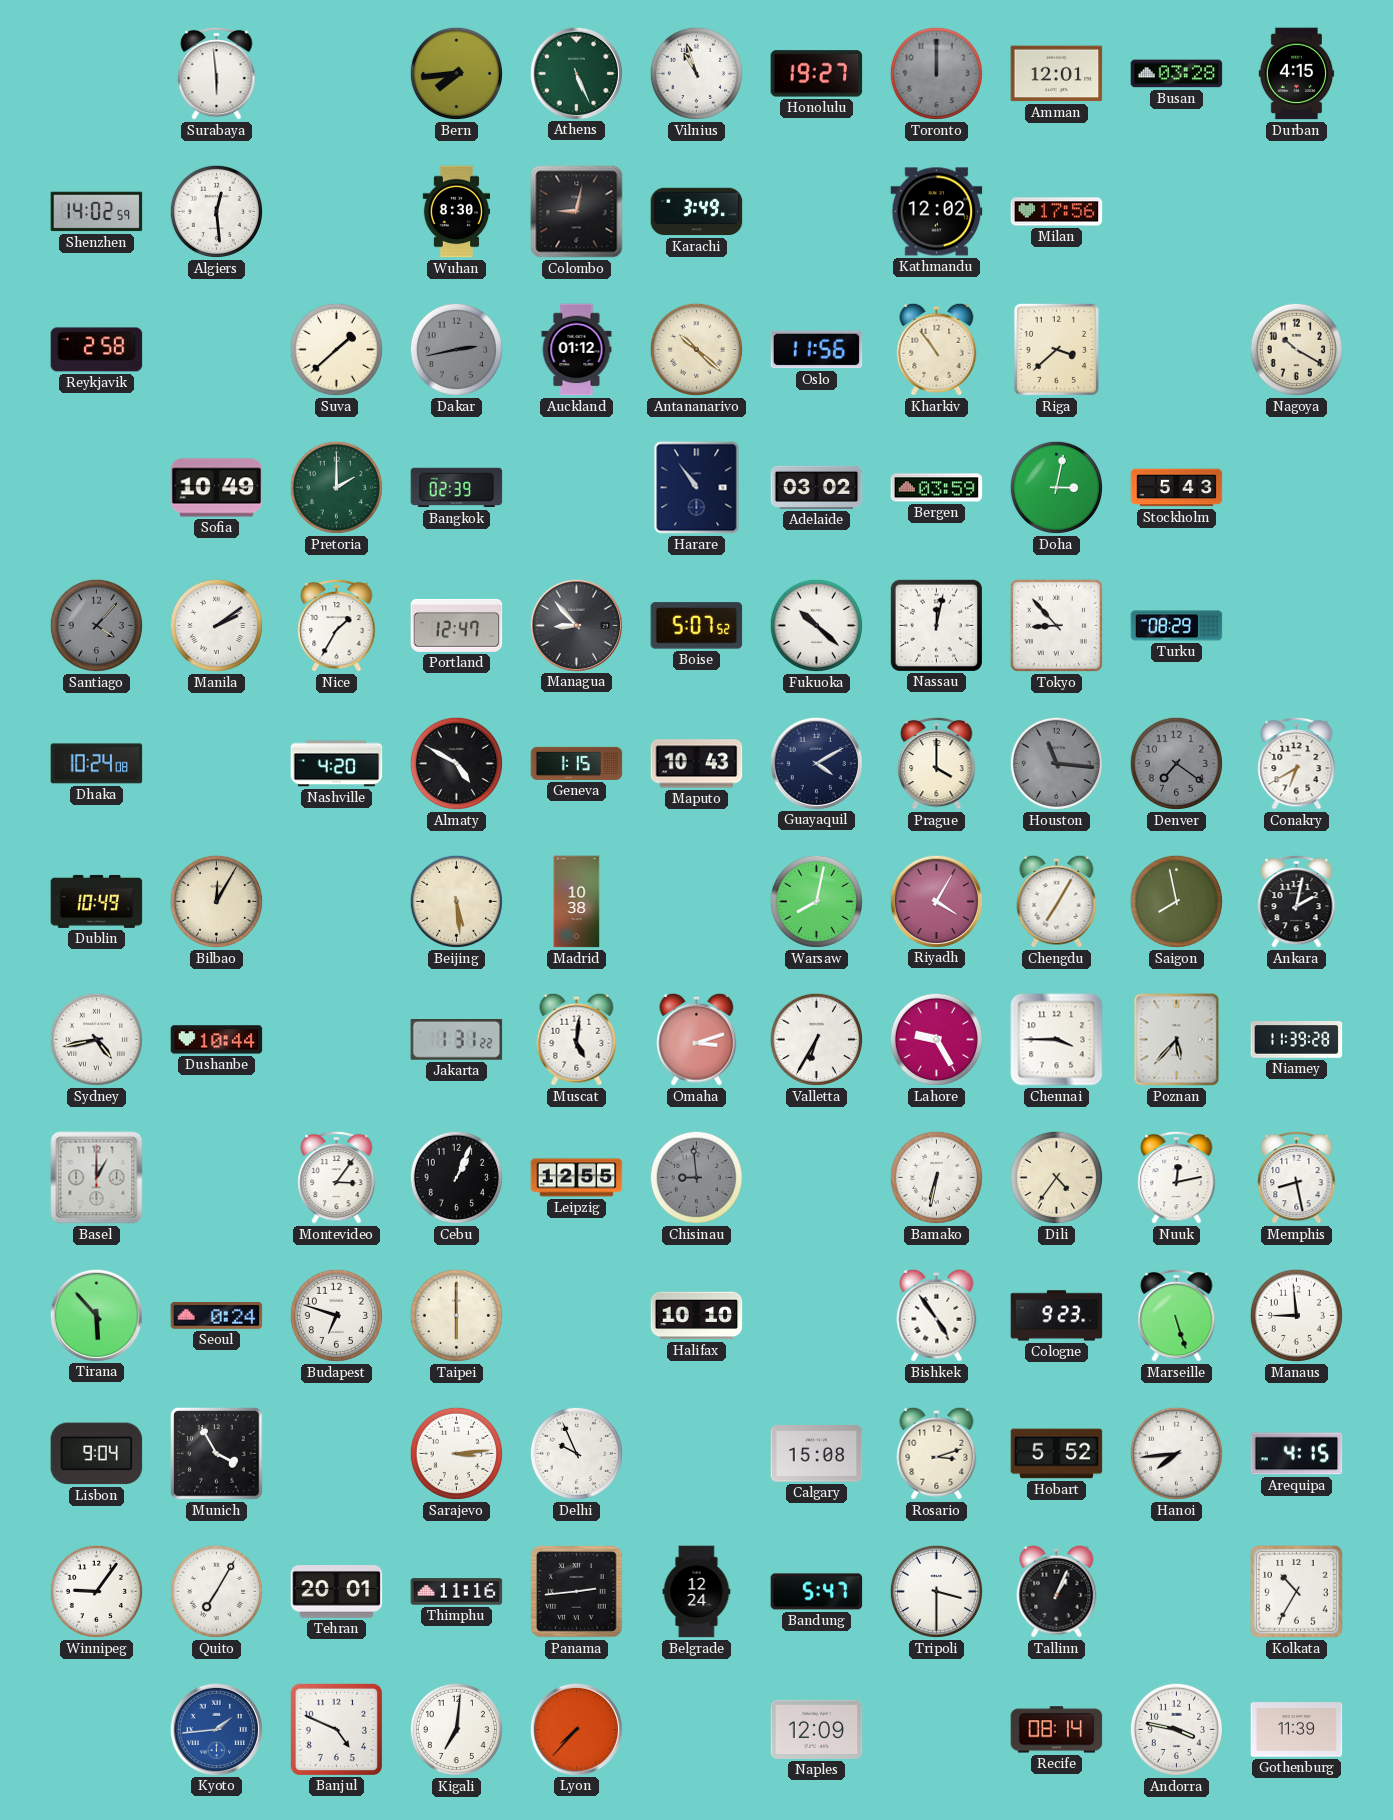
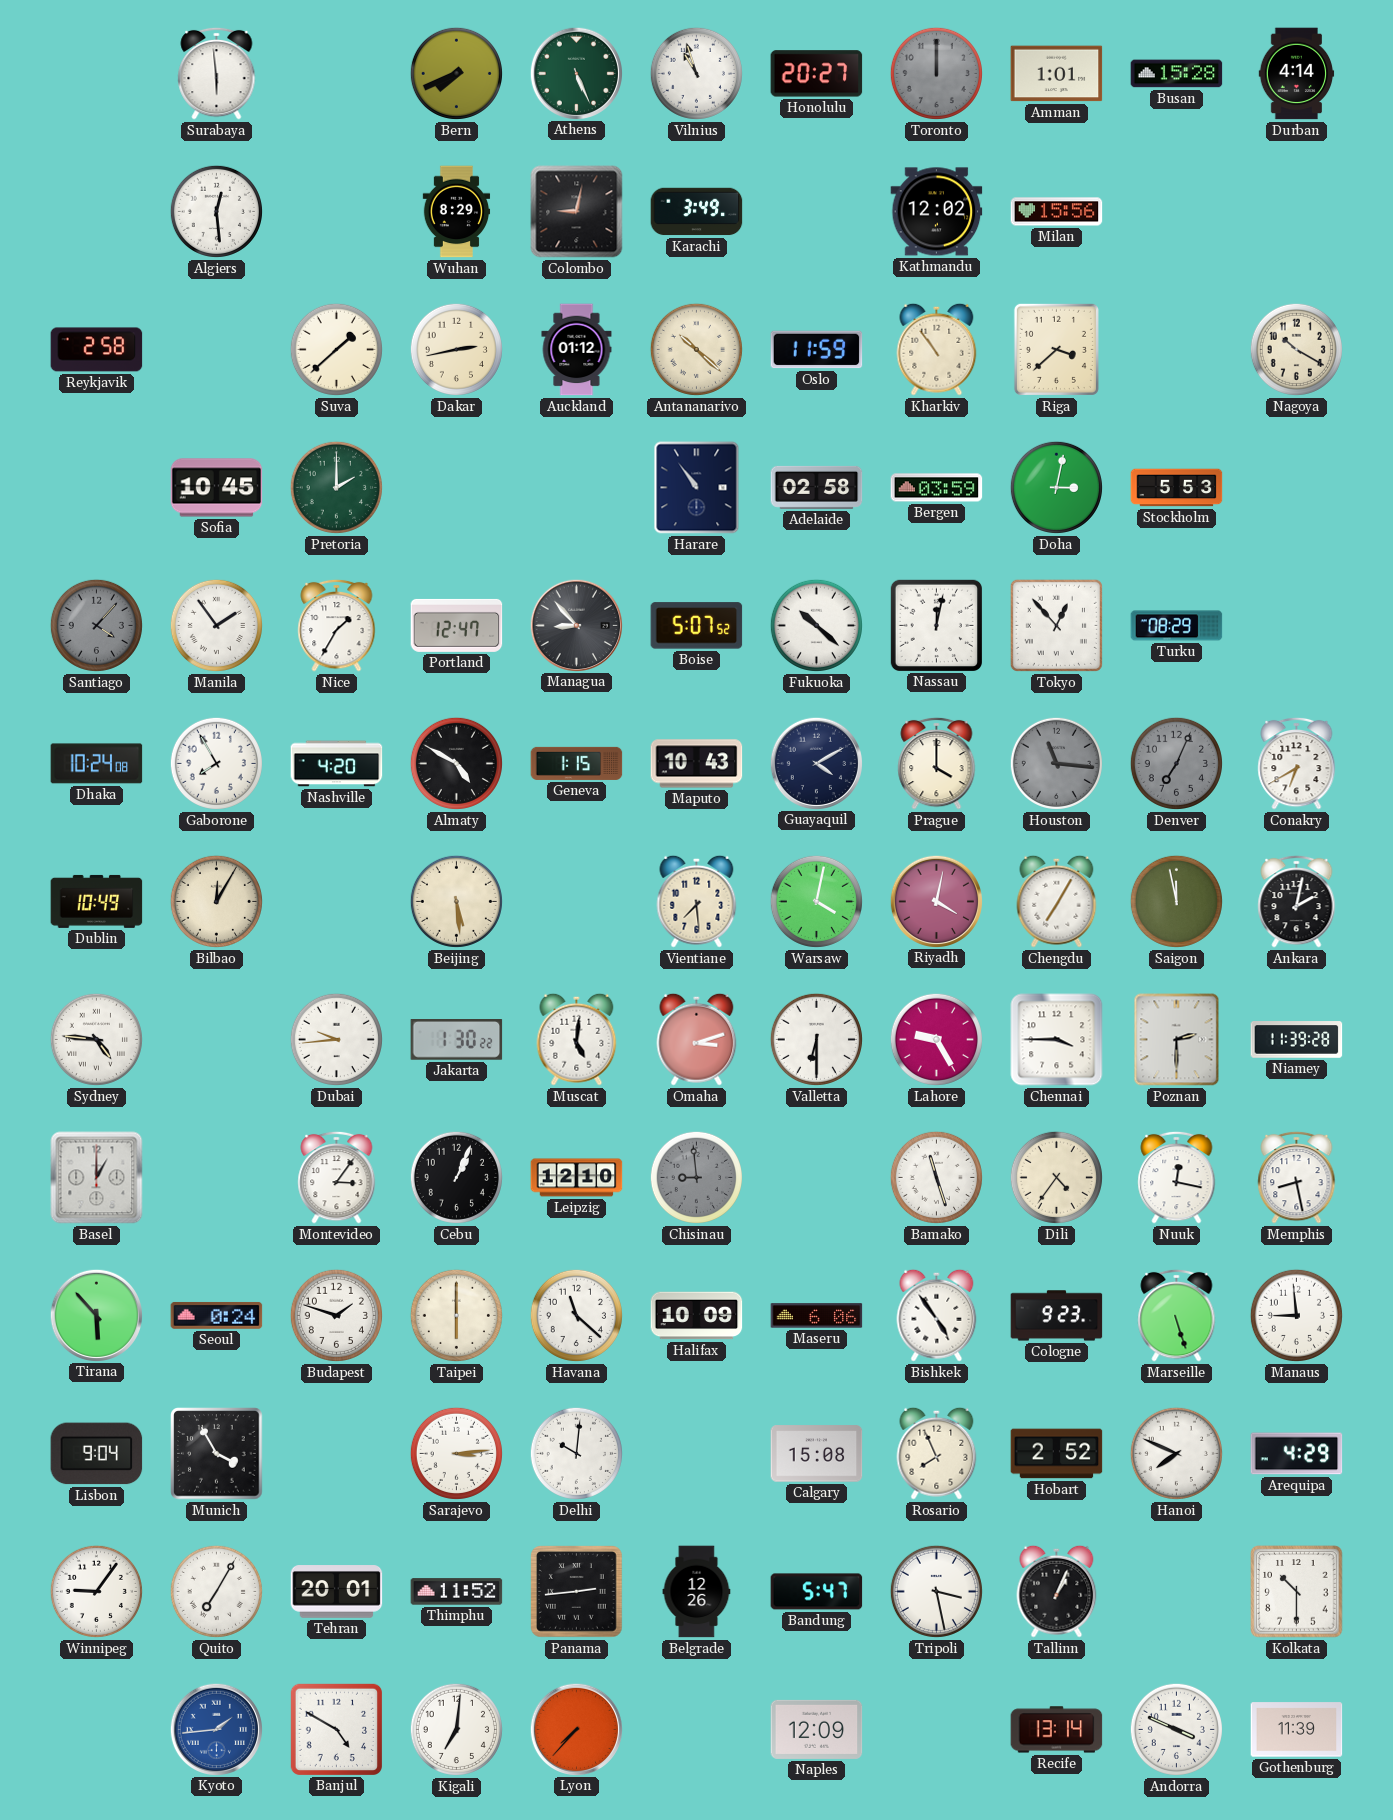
Bern: 7:44 -> 7:41 (456, 73)
Honolulu: 19:27 -> 20:27 (817, 74)
Amman: 12:01 -> 1:01 (1057, 74)
Busan: 03:28 -> 15:28 (1177, 74)
Durban: 4:15 -> 4:14 (1297, 74)
Shenzhen: 14:02 -> none (97, 212)
Wuhan: 8:30 -> 8:29 (457, 212)
Milan: 17:56 -> 15:56 (1057, 212)
Dakar dial: grey -> cream (456, 349)
Oslo: 11:56 -> 11:59 (817, 350)
Sofia: 10:49 -> 10:45 (217, 488)
Bangkok: 02:39 -> none (457, 488)
Adelaide: 03:02 -> 02:58 (817, 487)
Stockholm: 5:43 -> 5:53 (1177, 488)
Manila: 2:09 -> 1:54 (216, 625)
Tokyo: 8:53 -> 12:53 (1056, 625)
Gaborone: none -> 7:55 (216, 763)
Denver: 7:21 -> 7:04 (1176, 763)
Madrid: 10:38 -> none (577, 902)
Vientiane: none -> 7:29 (697, 901)
Warsaw: 8:02 -> 4:02 (816, 901)
Riyadh: 4:05 -> 4:02 (936, 901)
Saigon: 7:58 -> 11:58 (1176, 901)
Sydney: 4:43 -> 4:46 (96, 1039)
Dushanbe: 10:44 -> none (217, 1040)
Dubai: none -> 9:44 (336, 1039)
Jakarta: 1:31 -> 1:30 (457, 1040)
Valletta: 6:35 -> 6:30 (816, 1039)
Poznan: 5:37 -> 2:30 (1177, 1040)
Leipzig: 12:55 -> 12:10 (577, 1178)
Bamako: 6:32 -> 11:27 (936, 1177)
Nuuk: 12:13 -> 12:17 (1177, 1177)
Budapest: 6:48 -> 1:48 (336, 1315)
Havana: none -> 11:22 (576, 1315)
Halifax: 10:10 -> 10:09 (697, 1316)
Maseru: none -> 6:06 (817, 1316)
Delhi: 9:56 -> 10:01 (576, 1453)
Rosario: 3:12 -> 7:56 (937, 1453)
Hobart: 5:52 -> 2:52 (1057, 1454)
Hanoi: 7:44 -> 7:49 (1176, 1453)
Arequipa: 4:15 -> 4:29 (1297, 1454)
Thimphu: 11:16 -> 11:52 (457, 1592)
Belgrade: 12:24 -> 12:26 (697, 1592)
Tripoli: 3:30 -> 3:28 (936, 1591)
Kolkata: 10:35 -> 10:30 (1297, 1592)
Banjul: 4:49 -> 4:50 (336, 1729)
Recife: 08:14 -> 13:14 (1057, 1730)
Andorra: 3:47 -> 3:49 (1176, 1729)
